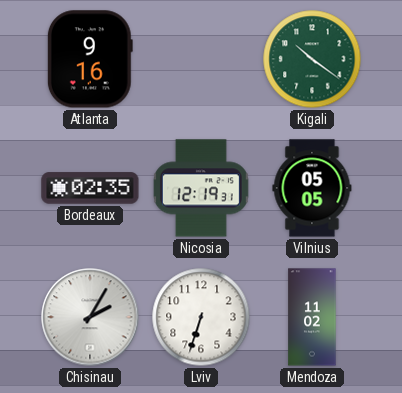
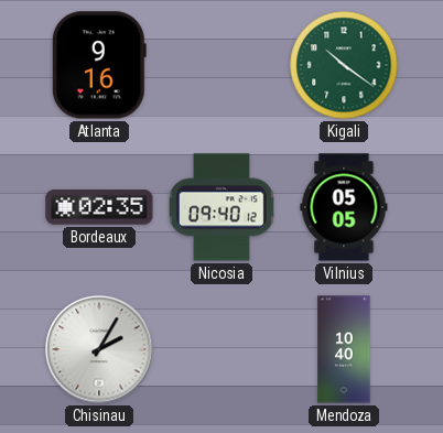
Nicosia: 12:19 -> 09:40 (221, 207)
Lviv: 6:33 -> none (201, 317)
Mendoza: 11:02 -> 10:40 (344, 349)
